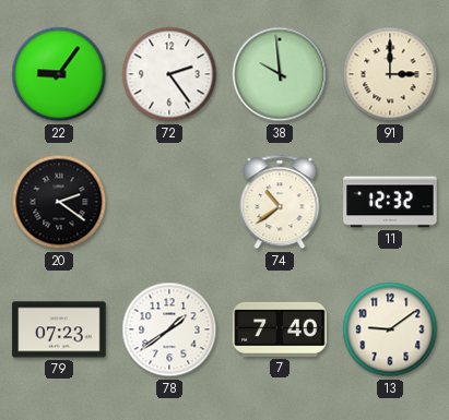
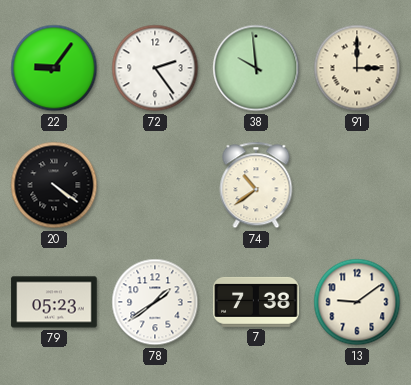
20: 2:21 -> 4:21 (54, 185)
11: 12:32 -> none (390, 202)
79: 07:23 -> 05:23 (54, 302)
7: 7:40 -> 7:38 (256, 302)
